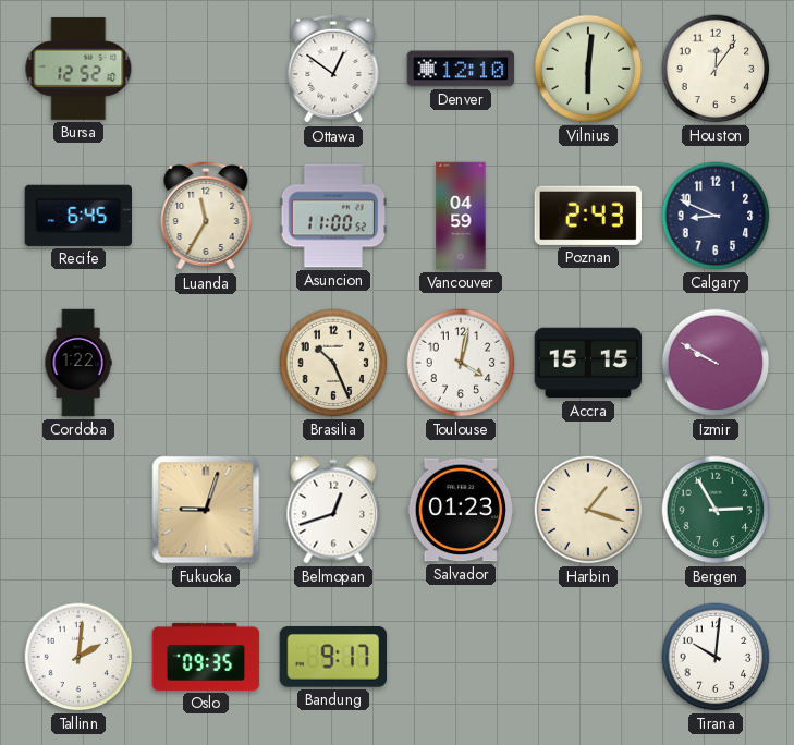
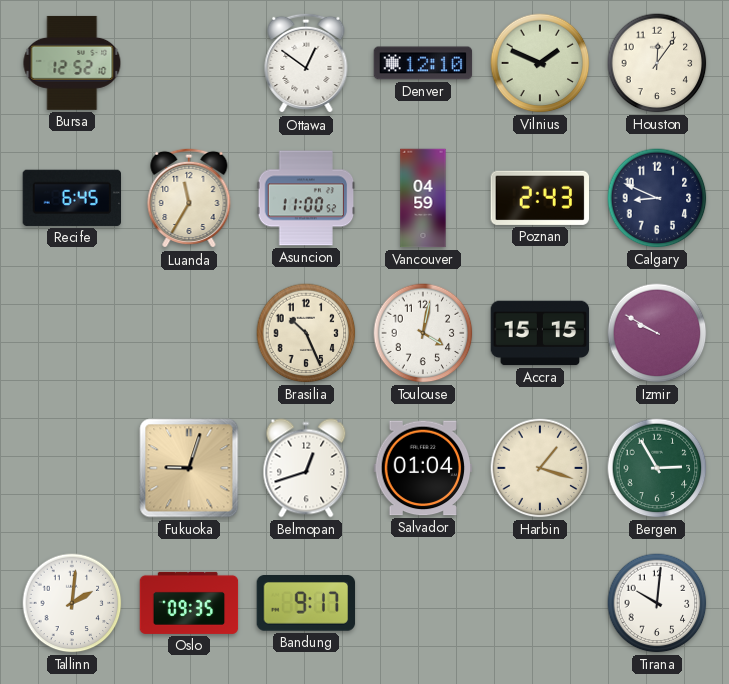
Vilnius: 6:01 -> 1:49 (540, 63)
Cordoba: 1:22 -> none (78, 363)
Salvador: 01:23 -> 01:04 (423, 468)
